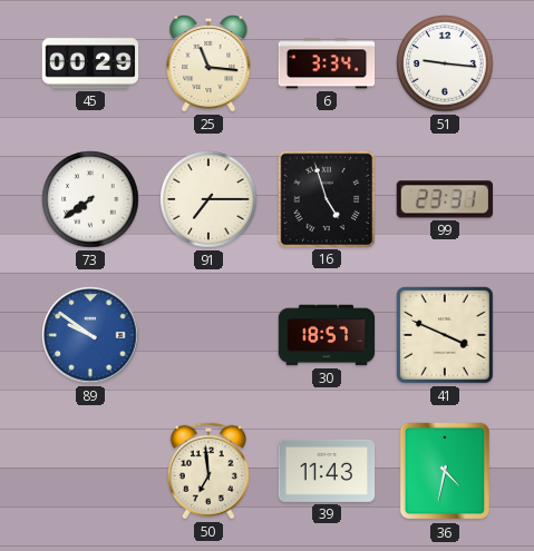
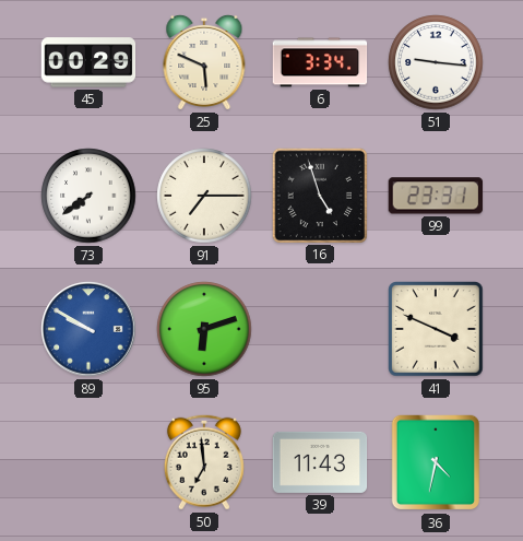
25: 11:16 -> 5:49 (204, 62)
89: 9:51 -> 9:50 (88, 329)
95: none -> 6:12 (204, 329)
30: 18:57 -> none (327, 335)
